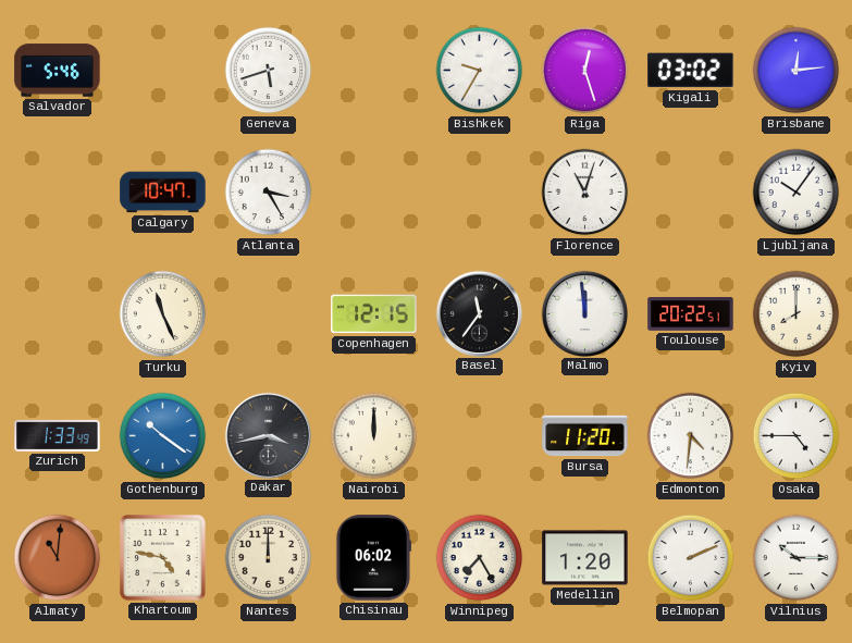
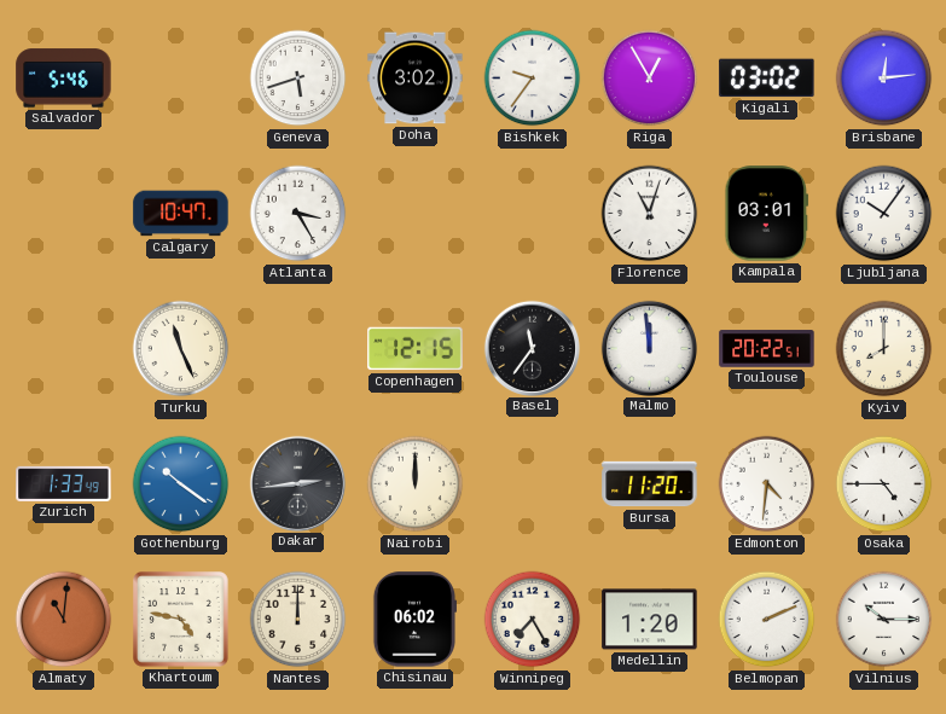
Doha: none -> 3:02 (416, 79)
Bishkek: 9:35 -> 9:36 (533, 79)
Riga: 12:27 -> 12:55 (650, 79)
Kampala: none -> 03:01 (767, 214)
Dakar: 3:43 -> 2:44 (297, 483)
